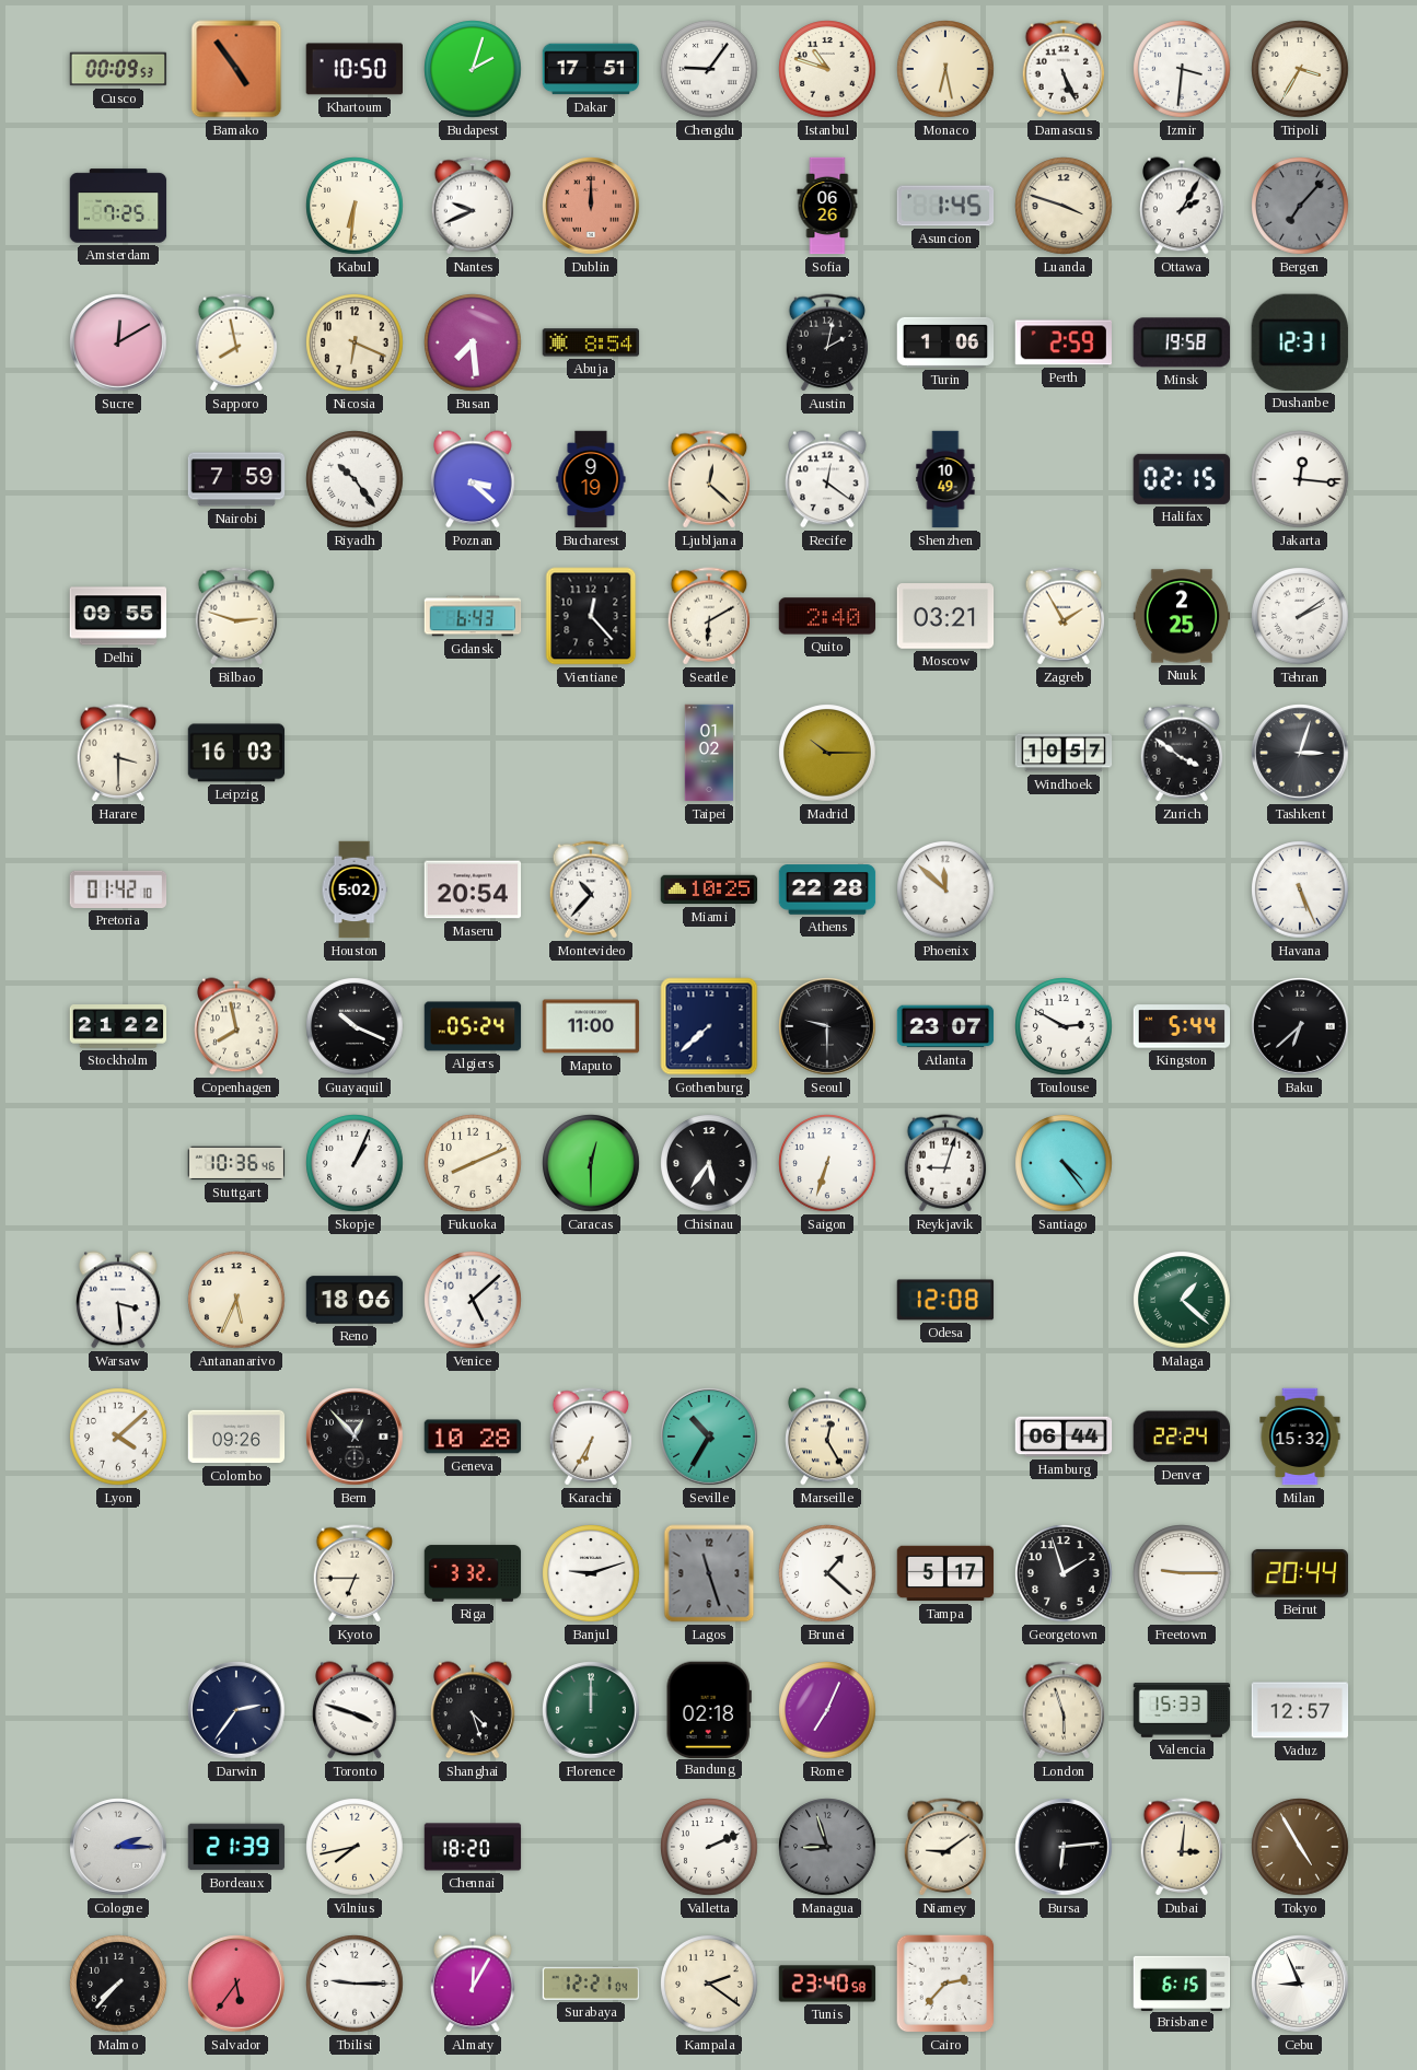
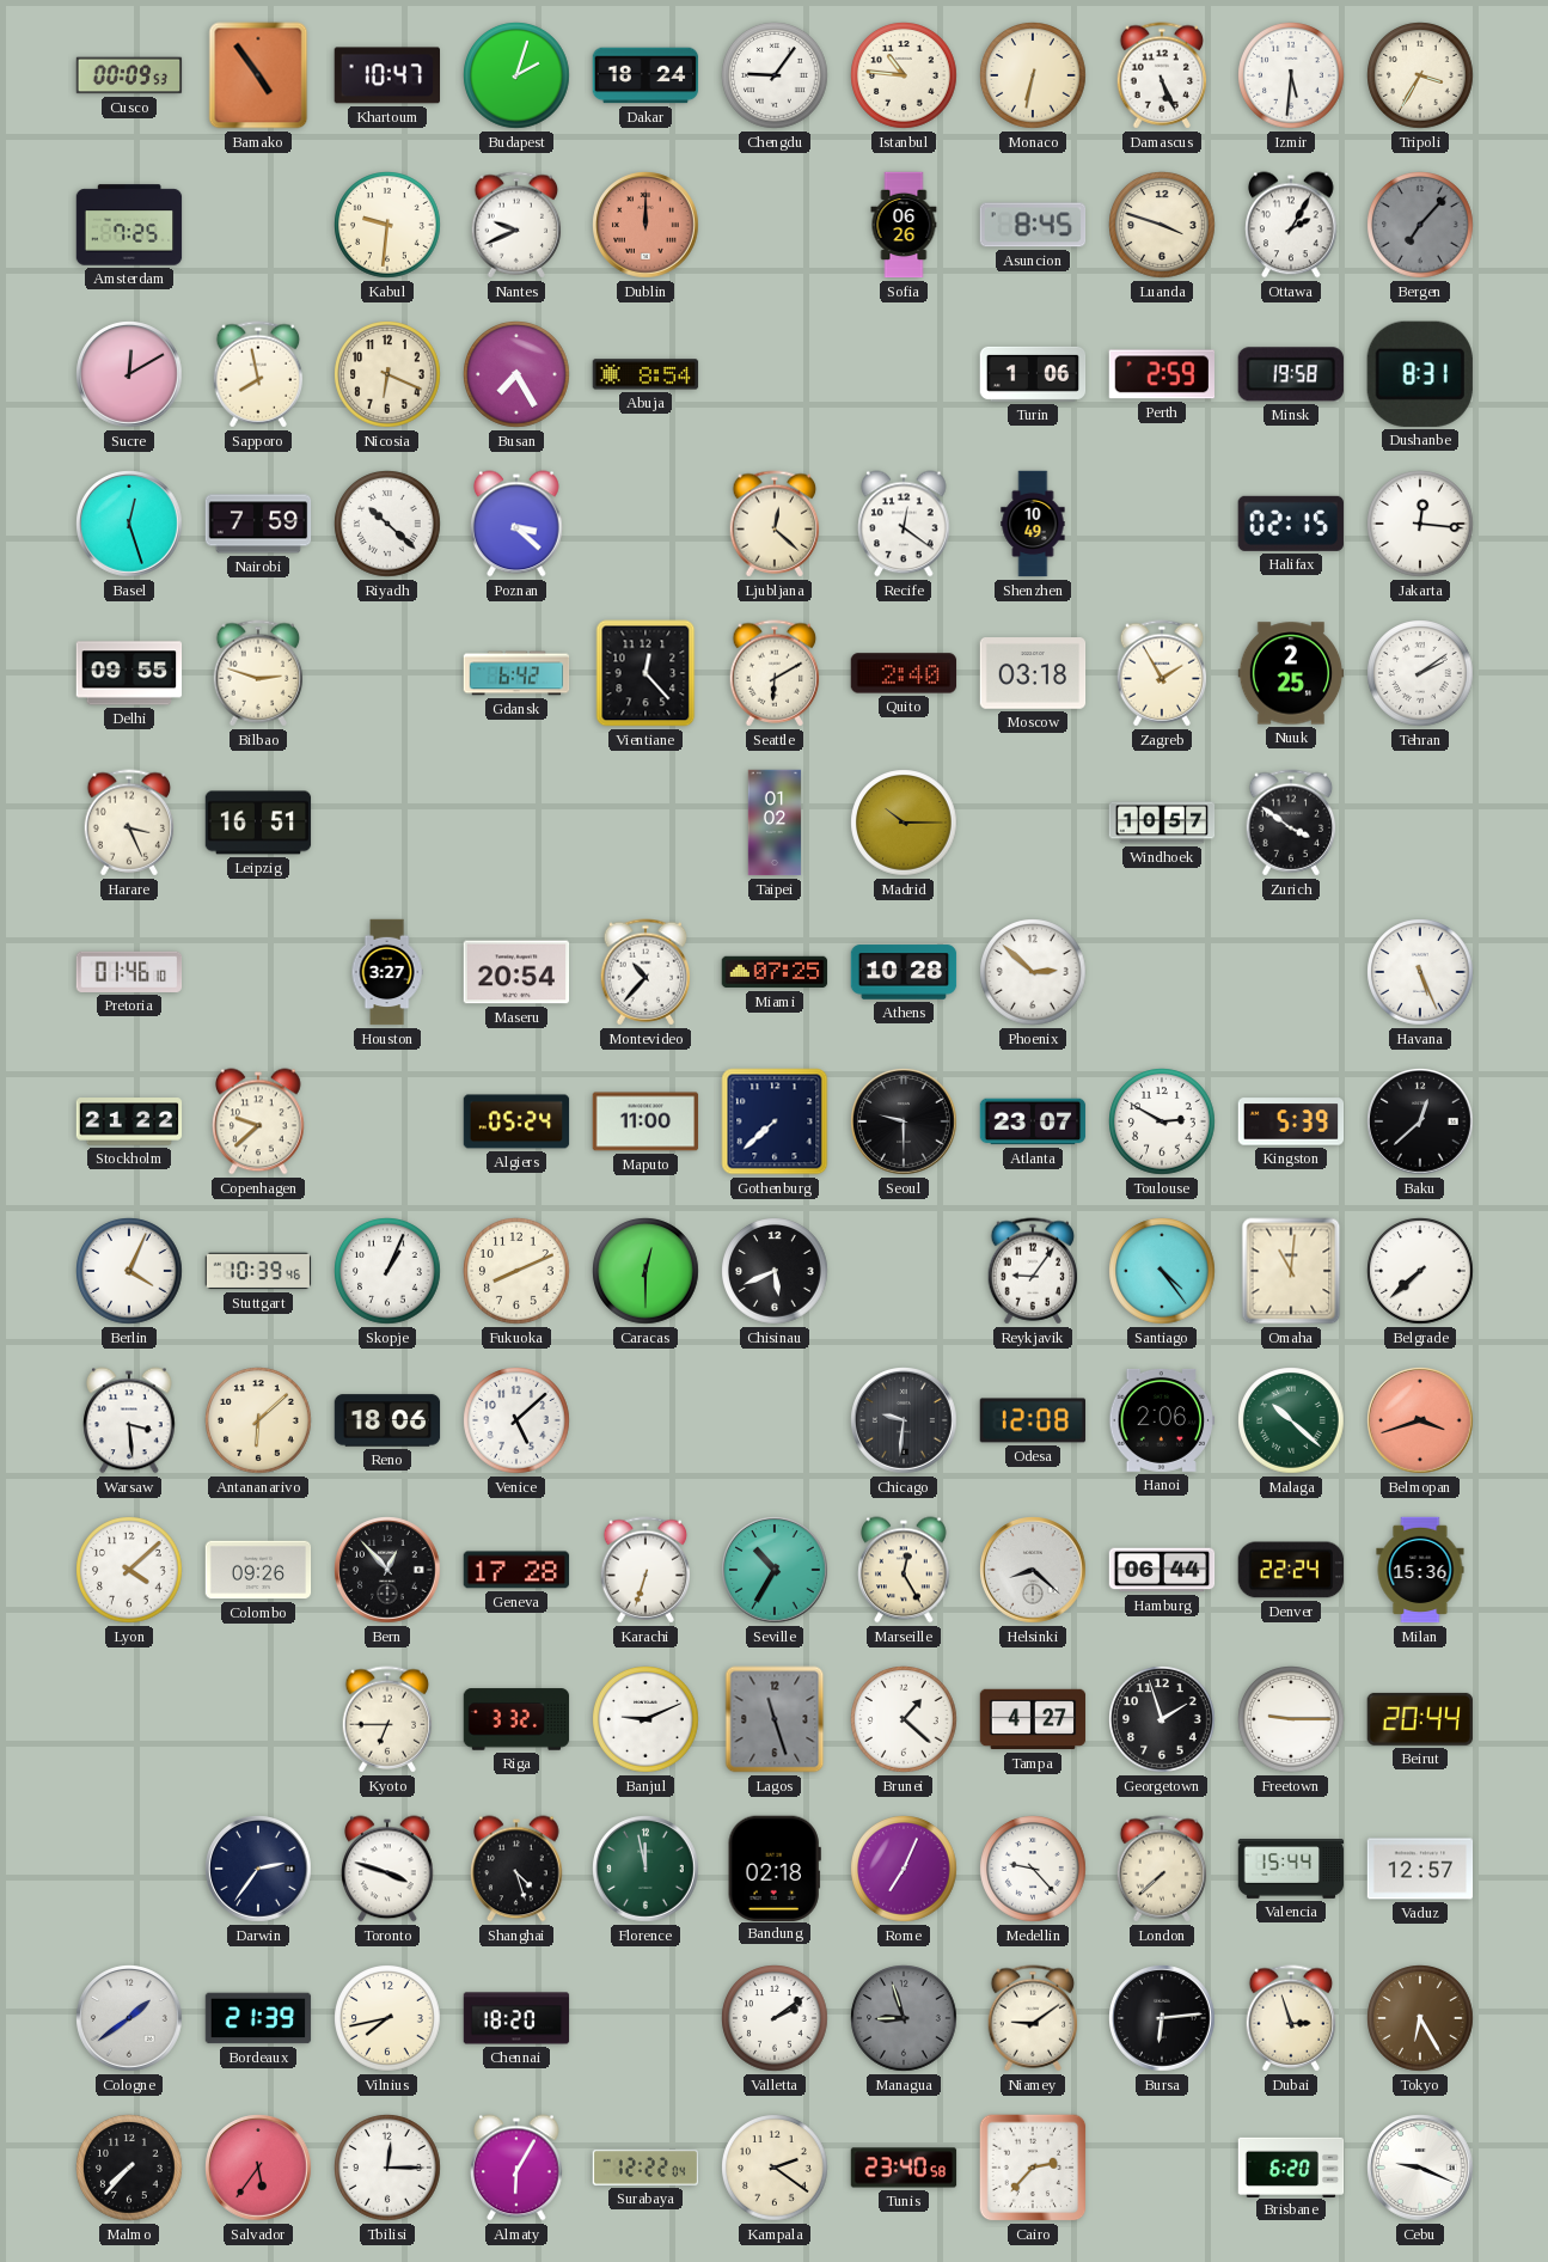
Khartoum: 10:50 -> 10:47 (386, 75)
Dakar: 17:51 -> 18:24 (645, 75)
Istanbul: 10:48 -> 10:46 (904, 75)
Monaco: 6:28 -> 6:32 (1033, 75)
Izmir: 3:31 -> 5:31 (1291, 75)
Kabul: 6:31 -> 9:31 (387, 225)
Asuncion: 1:45 -> 8:45 (1033, 225)
Busan: 7:29 -> 7:25 (516, 374)
Austin: 2:02 -> none (827, 342)
Dushanbe: 12:31 -> 8:31 (1420, 374)
Basel: none -> 12:27 (129, 524)
Riyadh: 10:24 -> 10:22 (387, 524)
Bucharest: 9:19 -> none (591, 479)
Gdansk: 6:43 -> 6:42 (516, 673)
Moscow: 03:21 -> 03:18 (1033, 673)
Harare: 3:30 -> 3:26 (129, 823)
Leipzig: 16:03 -> 16:51 (258, 823)
Tashkent: 3:03 -> none (1300, 753)
Pretoria: 01:42 -> 01:46 (129, 972)
Houston: 5:02 -> 3:27 (387, 972)
Miami: 10:25 -> 07:25 (775, 972)
Athens: 22:28 -> 10:28 (904, 972)
Phoenix: 11:52 -> 2:52 (1033, 972)
Copenhagen: 7:58 -> 9:38 (258, 1121)
Guayaquil: 10:19 -> none (355, 1026)
Kingston: 5:44 -> 5:39 (1291, 1121)
Baku: 6:38 -> 12:38 (1420, 1121)
Berlin: none -> 4:04 (129, 1271)
Stuttgart: 10:36 -> 10:39 (258, 1271)
Chisinau: 5:36 -> 5:41 (775, 1271)
Saigon: 6:33 -> none (827, 1163)
Reykjavik: 9:03 -> 9:06 (1033, 1271)
Omaha: none -> 11:01 (1291, 1271)
Belgrade: none -> 7:38 (1420, 1271)
Antananarivo: 5:34 -> 6:08 (258, 1420)
Chicago: none -> 9:31 (904, 1420)
Hanoi: none -> 2:06 (1162, 1420)
Malaga: 1:22 -> 10:22 (1291, 1420)
Belmopan: none -> 3:42 (1420, 1420)
Geneva: 10:28 -> 17:28 (516, 1570)
Karachi: 6:35 -> 6:33 (645, 1570)
Helsinki: none -> 8:22 (1033, 1570)
Milan: 15:32 -> 15:36 (1420, 1570)
Banjul: 9:12 -> 9:11 (645, 1719)
Tampa: 5:17 -> 4:27 (1033, 1719)
Florence: 12:00 -> 11:58 (645, 1869)
Medellin: none -> 9:23 (1033, 1869)
London: 5:57 -> 7:38 (1162, 1869)
Valencia: 15:33 -> 15:44 (1291, 1870)
Cologne: 2:15 -> 1:39 (129, 2018)
Valletta: 2:11 -> 2:09 (775, 2018)
Dubai: 3:01 -> 2:57 (1291, 2018)
Tokyo: 4:55 -> 6:25 (1420, 2018)
Tbilisi: 9:15 -> 12:15 (387, 2168)
Almaty: 12:05 -> 6:05 (516, 2168)
Surabaya: 12:21 -> 12:22 (645, 2168)
Brisbane: 6:15 -> 6:20 (1291, 2166)
Cebu: 8:56 -> 9:19 (1420, 2168)
